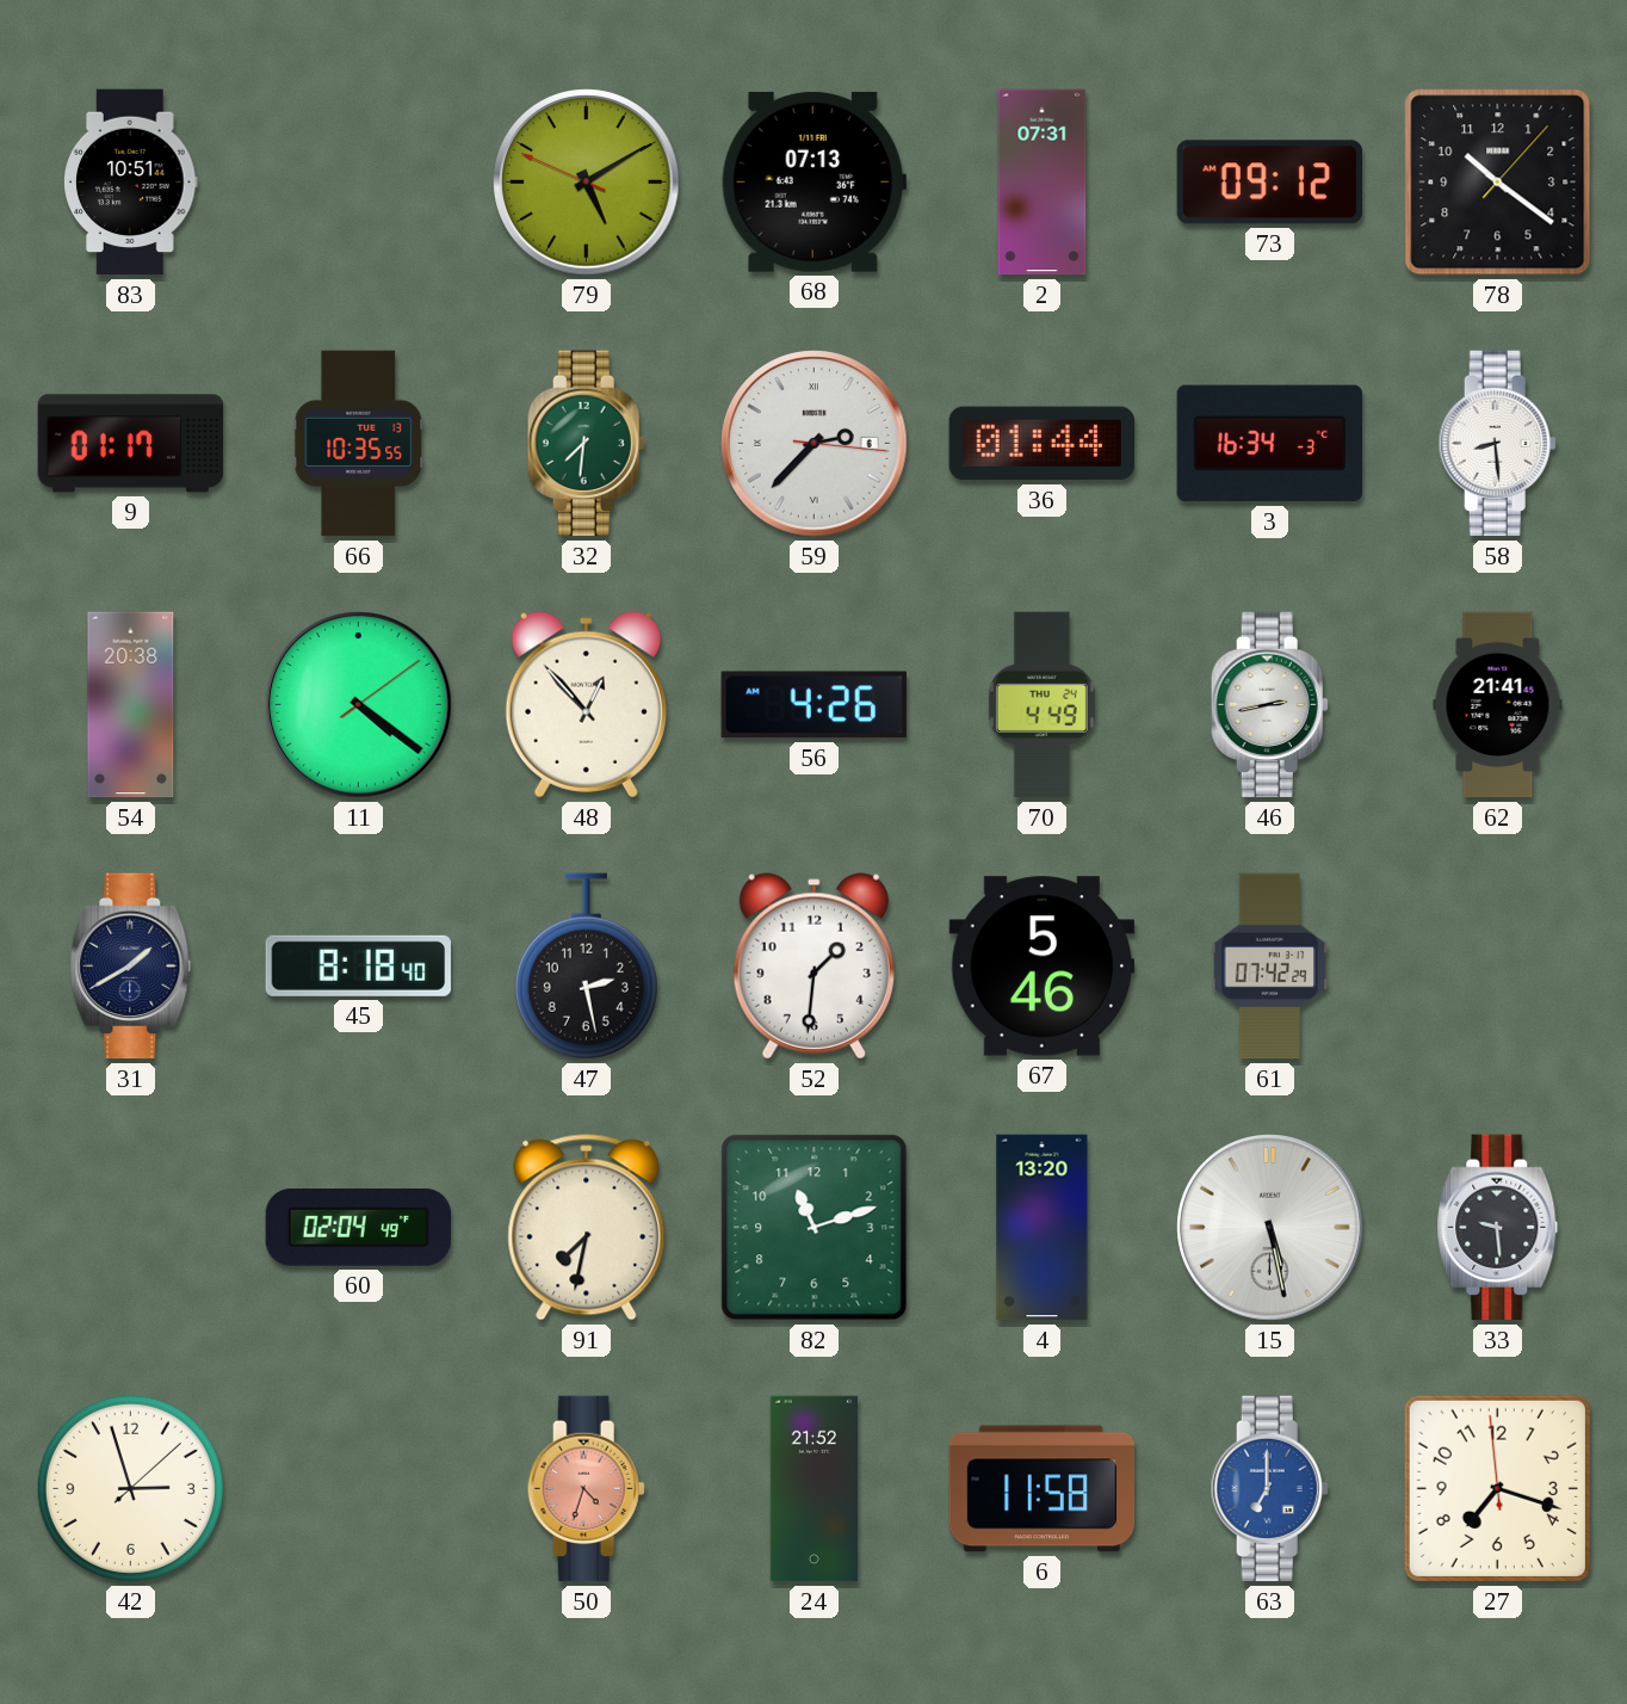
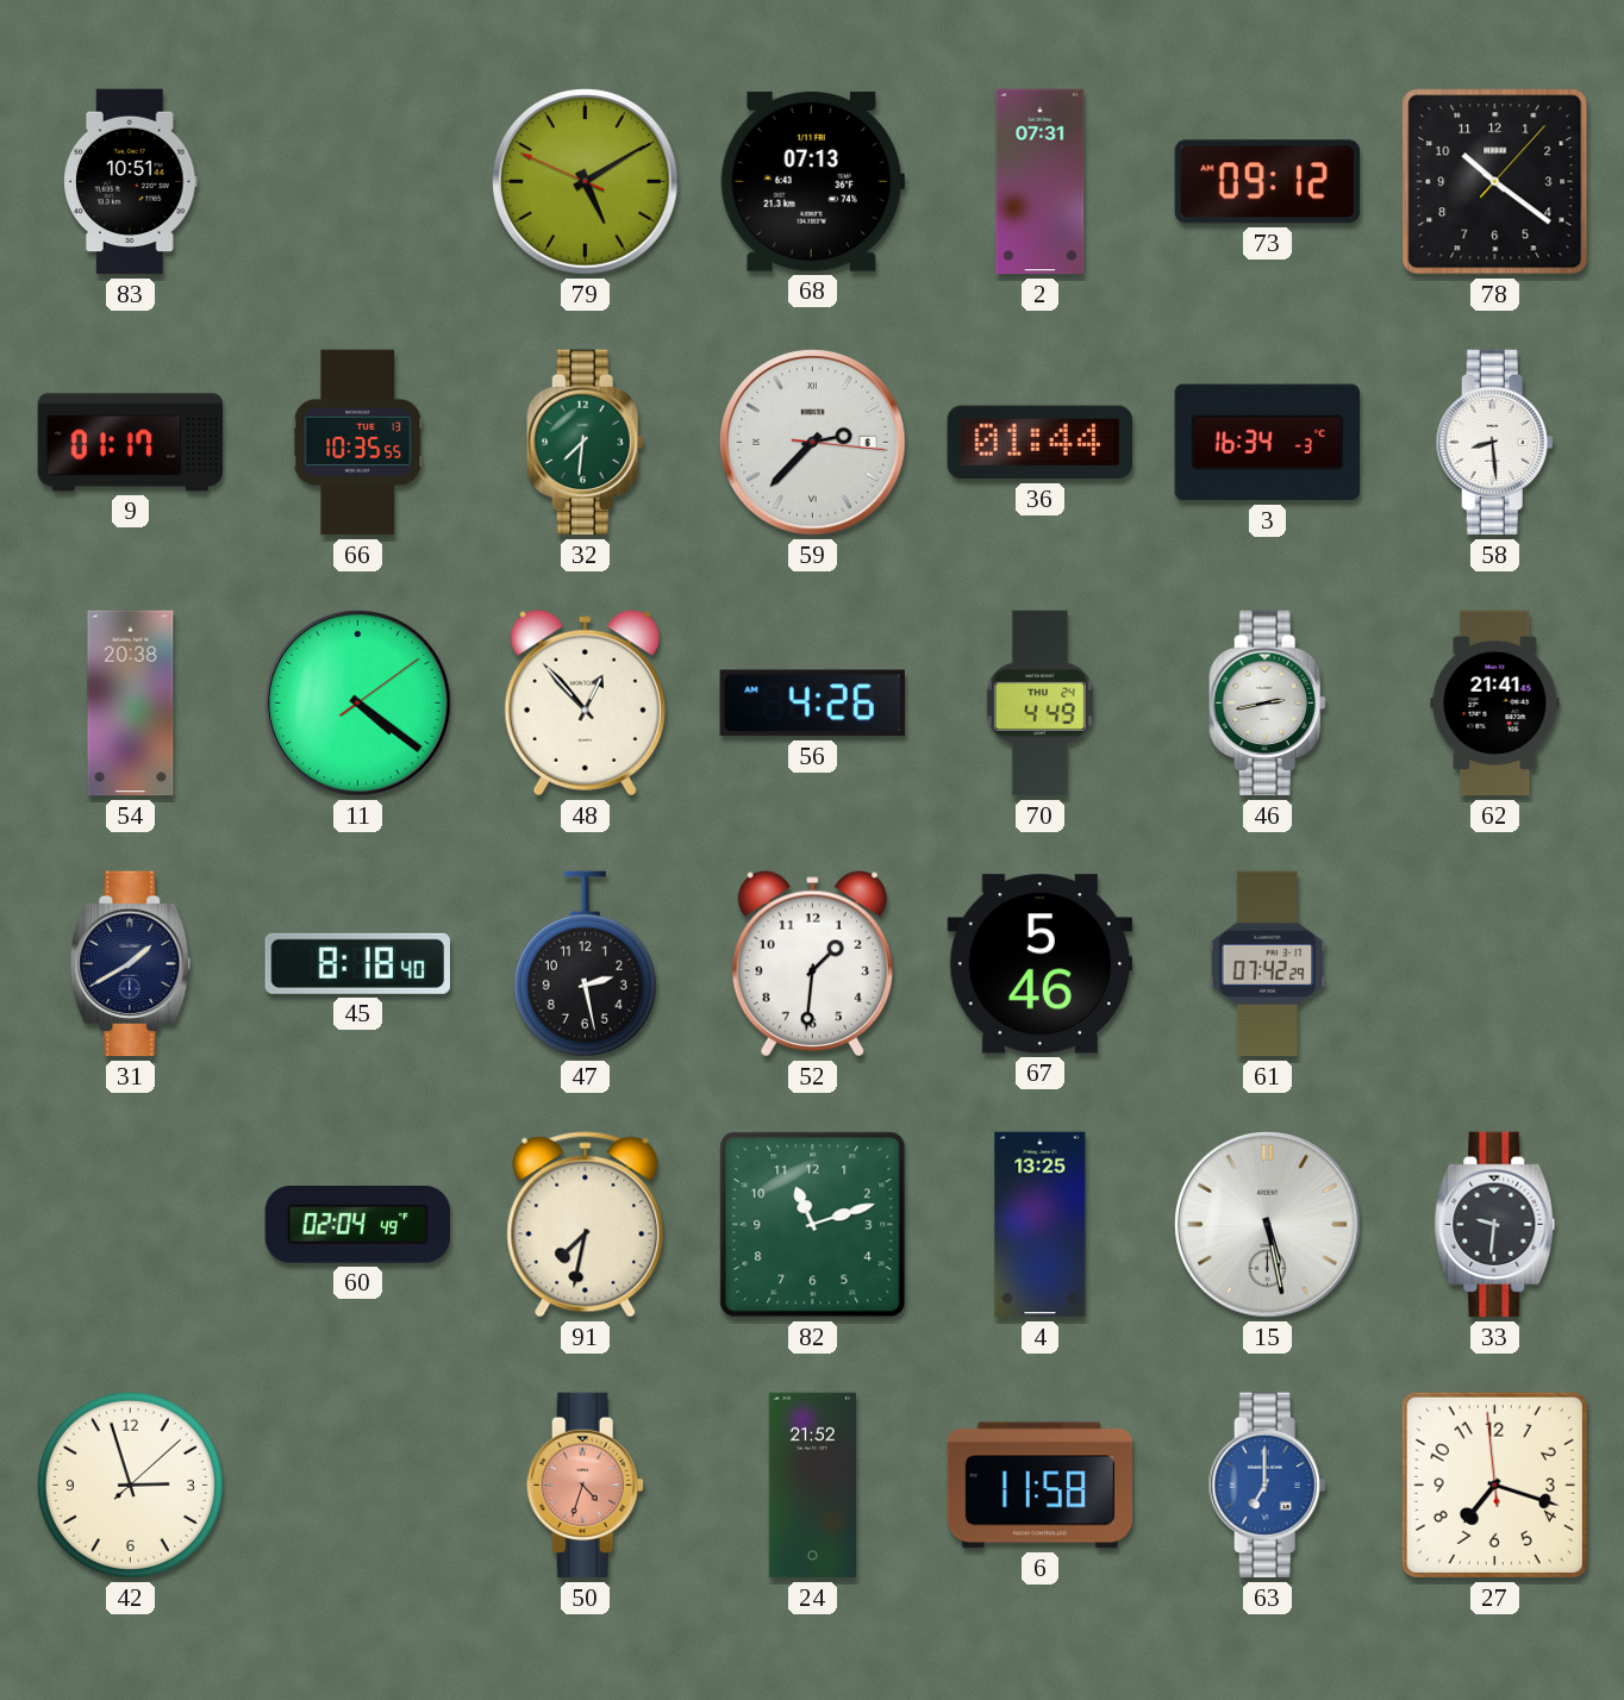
4: 13:20 -> 13:25 (1041, 1225)
33: 9:29 -> 9:31 (1495, 1225)
